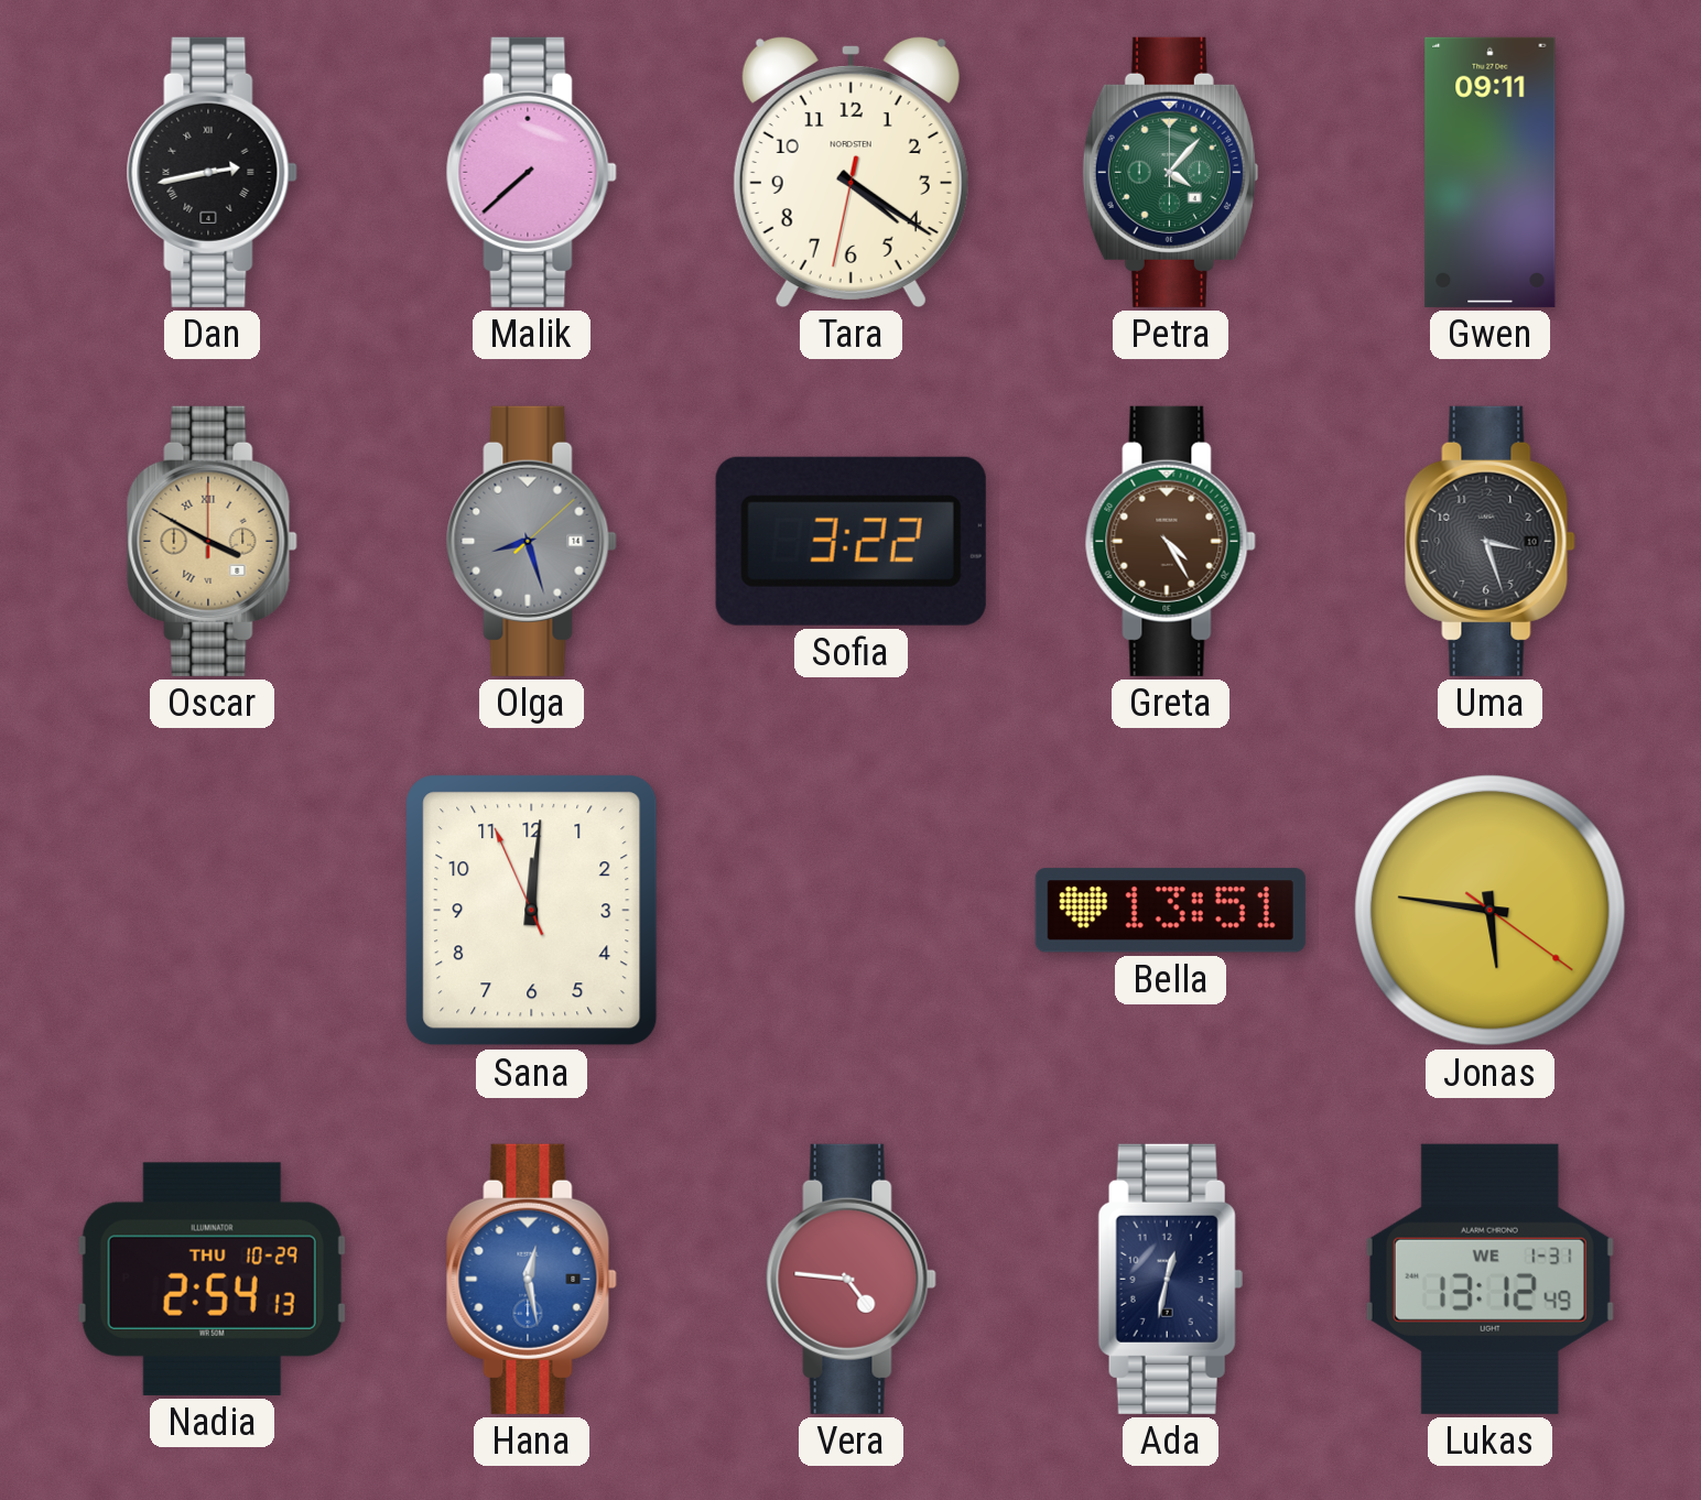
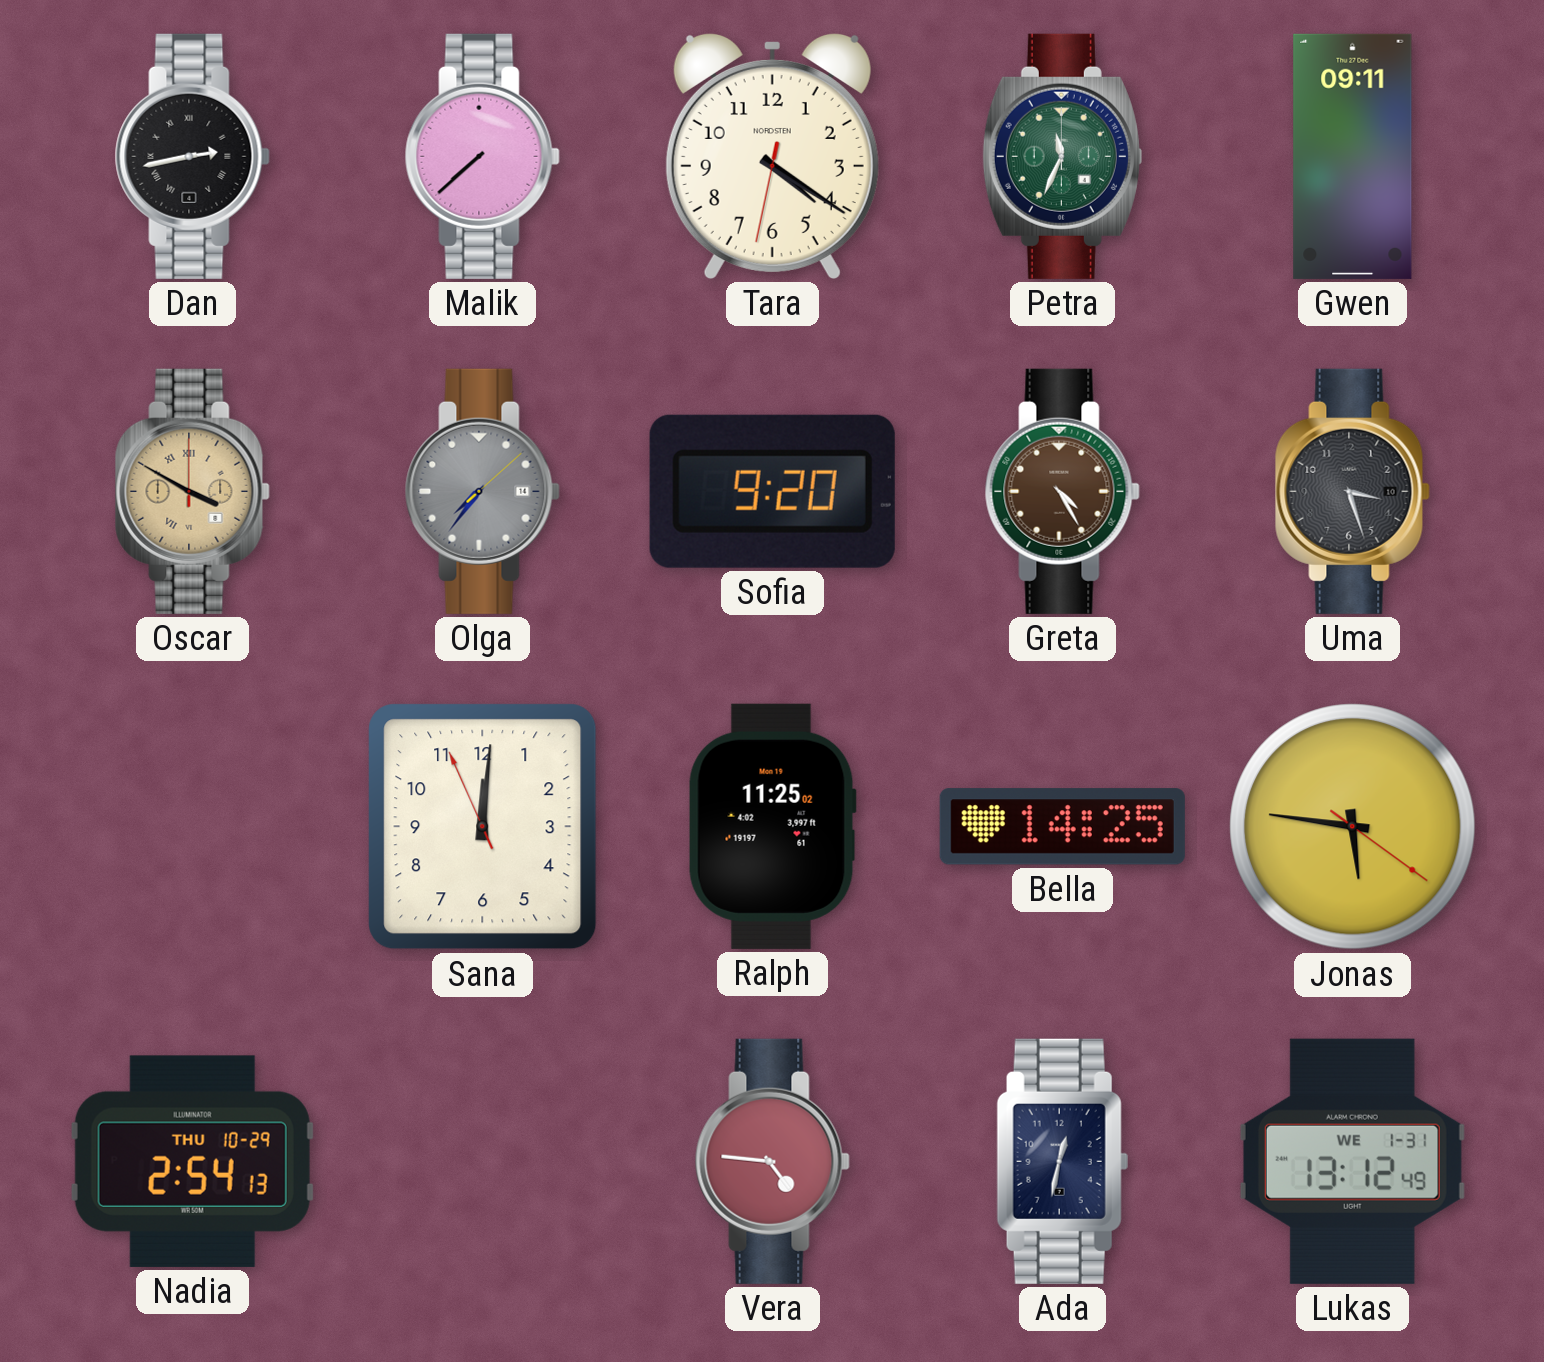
Petra: 4:07 -> 11:34 (1062, 156)
Olga: 8:27 -> 7:36 (482, 491)
Sofia: 3:22 -> 9:20 (772, 491)
Ralph: none -> 11:25 (772, 826)
Bella: 13:51 -> 14:25 (1062, 827)
Hana: 12:28 -> none (531, 1279)
